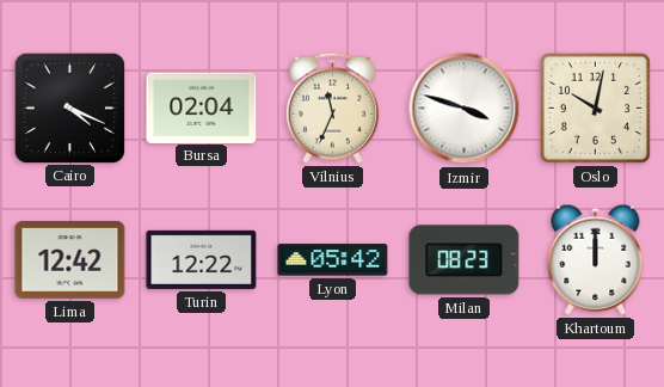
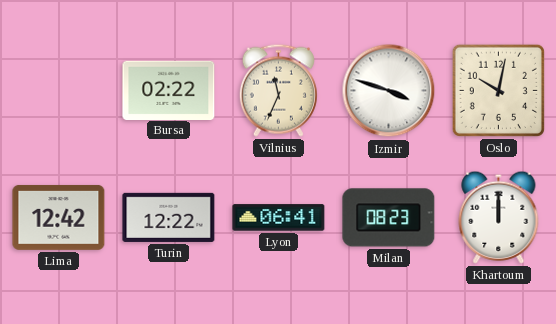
Cairo: 4:19 -> none (69, 107)
Bursa: 02:04 -> 02:22 (169, 90)
Lyon: 05:42 -> 06:41 (279, 218)
